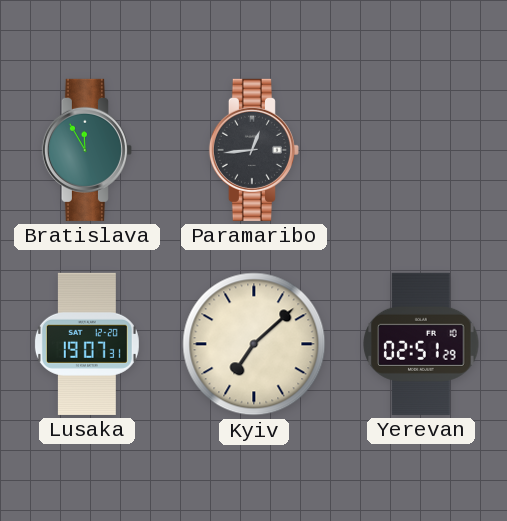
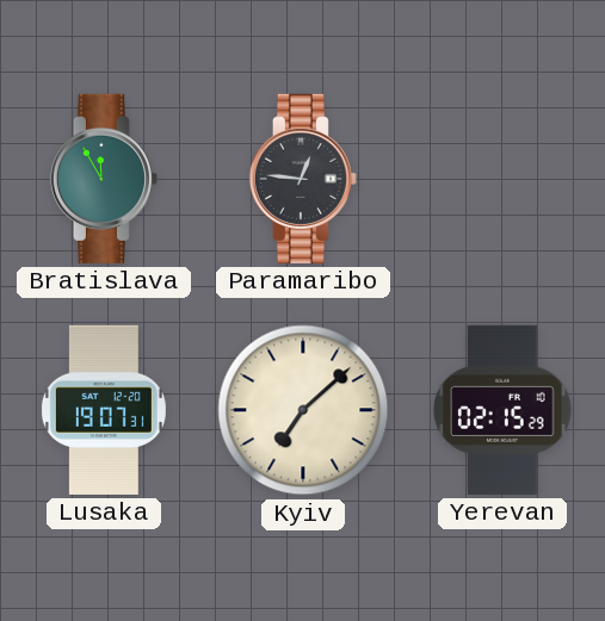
Paramaribo: 12:44 -> 12:46 (303, 179)
Yerevan: 02:51 -> 02:15 (502, 410)
